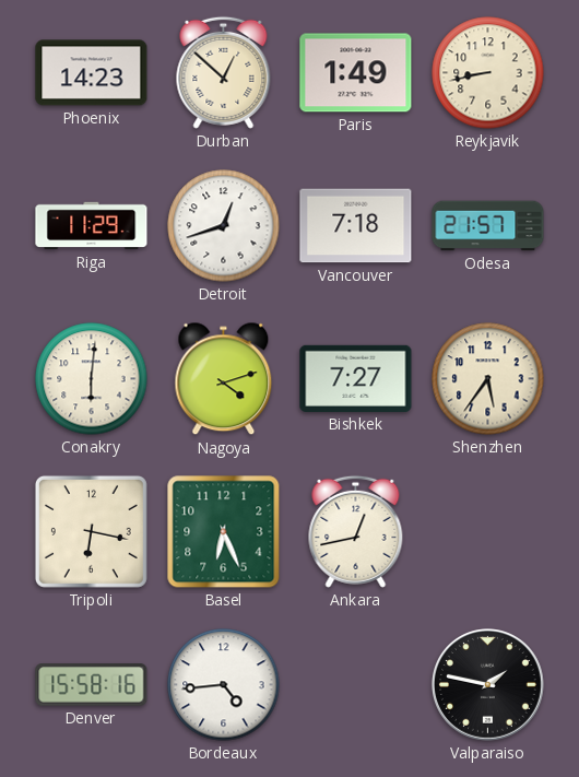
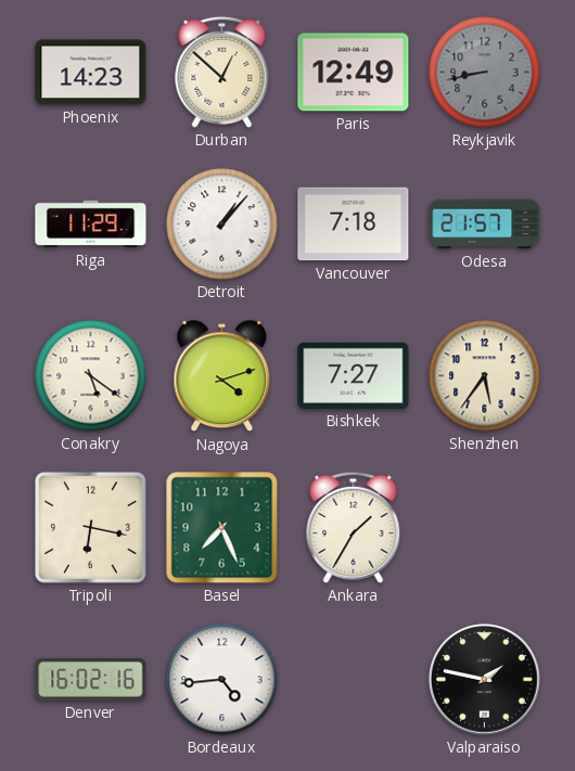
Paris: 1:49 -> 12:49 (354, 73)
Reykjavik dial: cream -> grey (485, 73)
Detroit: 12:42 -> 1:07 (222, 224)
Conakry: 6:01 -> 5:21 (91, 376)
Basel: 6:26 -> 7:26 (222, 528)
Ankara: 12:43 -> 1:35 (354, 527)
Denver: 15:58 -> 16:02 (91, 680)
